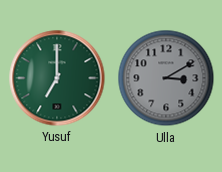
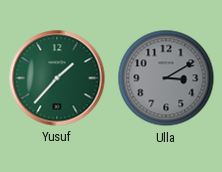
Yusuf: 7:00 -> 1:37 (57, 78)
